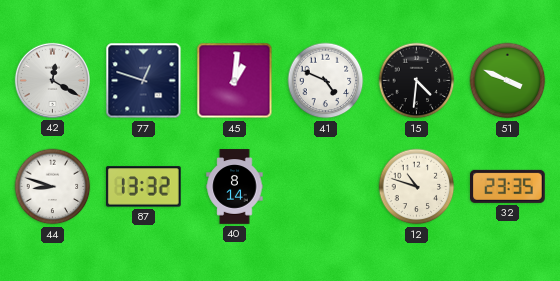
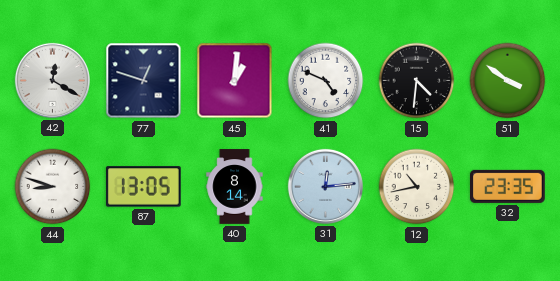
51: 3:49 -> 3:51 (508, 81)
87: 13:32 -> 13:05 (144, 187)
31: none -> 12:14 (325, 186)
12: 10:48 -> 10:43 (417, 187)
